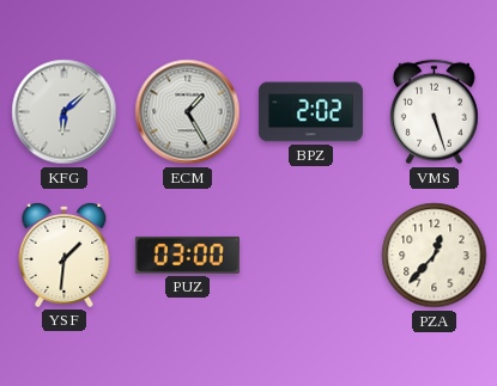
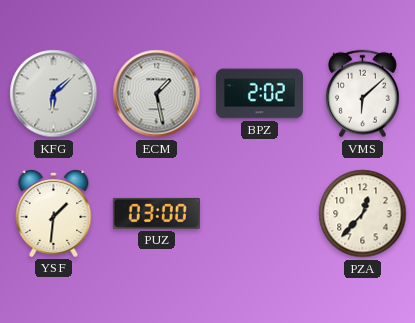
ECM: 1:25 -> 1:28 (157, 94)
VMS: 5:27 -> 6:08 (362, 94)
